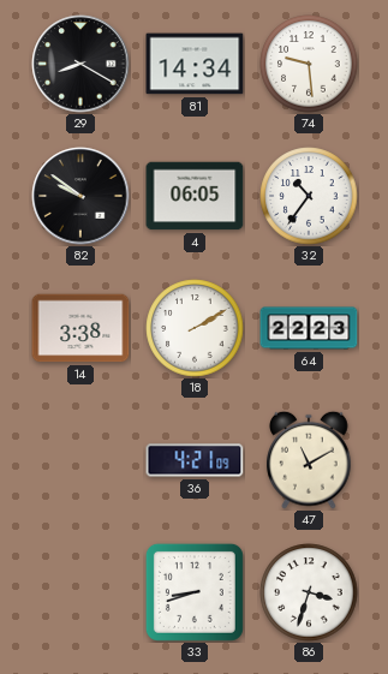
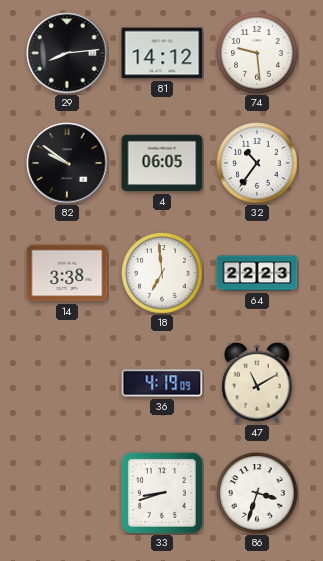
29: 8:20 -> 8:14 (67, 53)
81: 14:34 -> 14:12 (162, 53)
18: 2:10 -> 6:59 (162, 273)
36: 4:21 -> 4:19 (162, 383)
